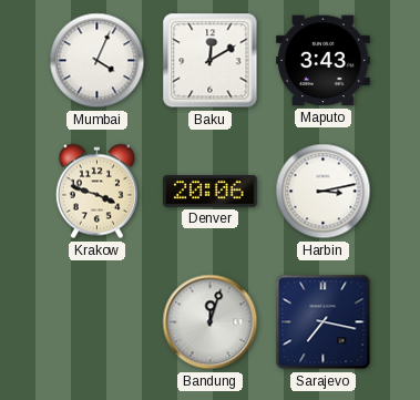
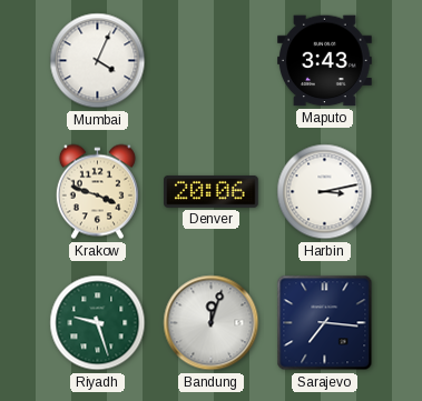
Baku: 12:10 -> none (211, 61)
Riyadh: none -> 9:27 (98, 323)
Sarajevo: 7:17 -> 7:16 (325, 323)
